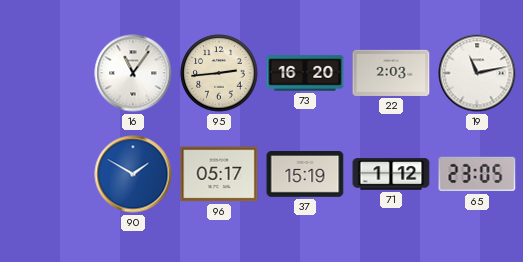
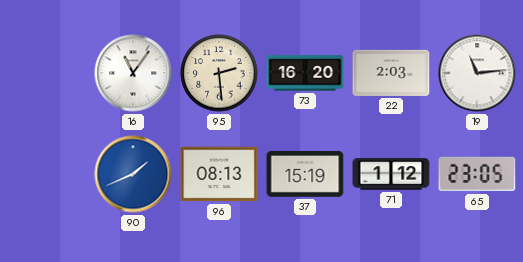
95: 2:44 -> 2:29 (219, 73)
19: 11:13 -> 11:14 (477, 73)
90: 1:50 -> 1:41 (133, 174)
96: 05:17 -> 08:13 (219, 174)
